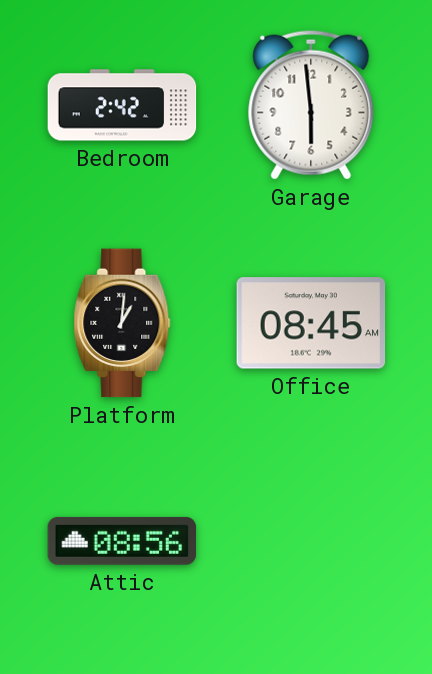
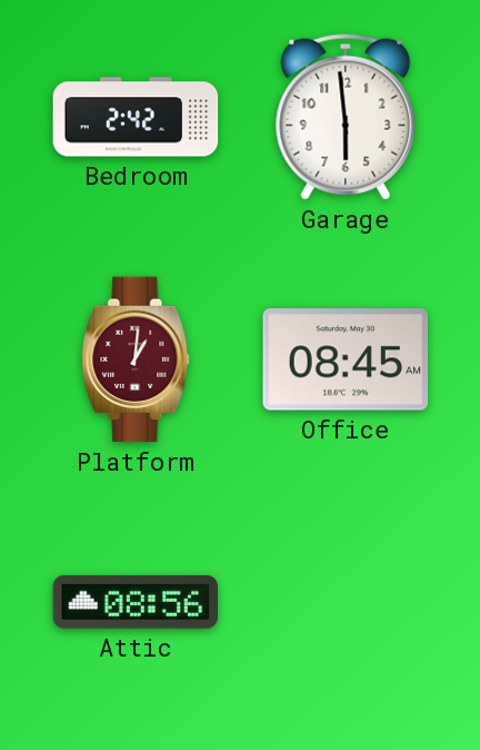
Platform dial: black -> burgundy (136, 359)
